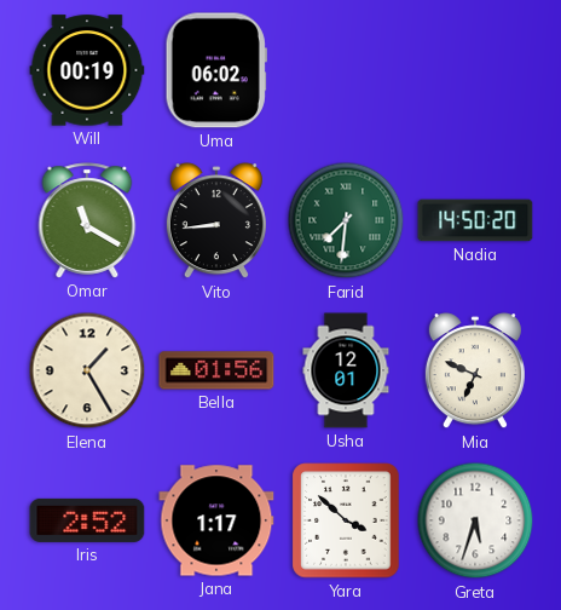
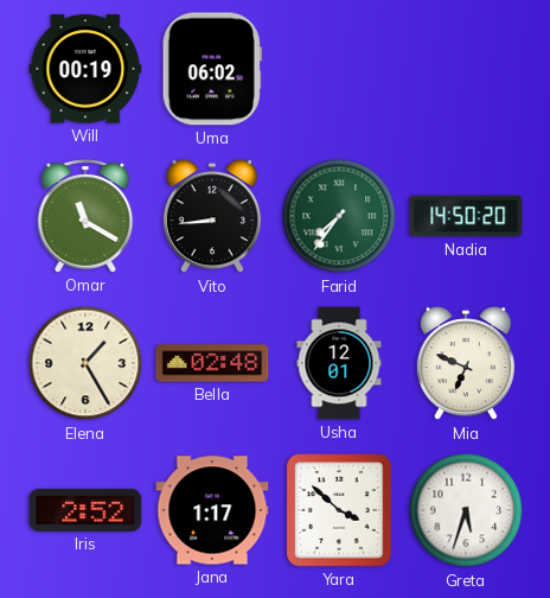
Farid: 7:31 -> 7:36 (339, 216)
Bella: 01:56 -> 02:48 (212, 363)
